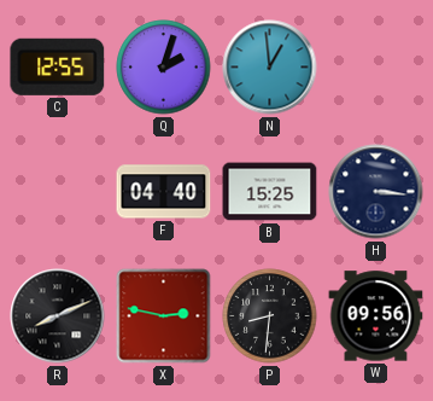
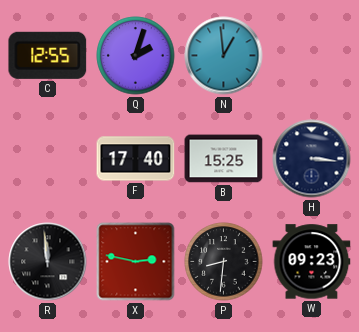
F: 04:40 -> 17:40 (136, 159)
R: 8:11 -> 11:59 (48, 262)
W: 09:56 -> 09:23 (312, 262)
